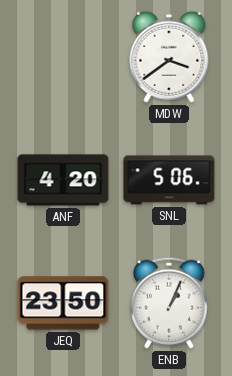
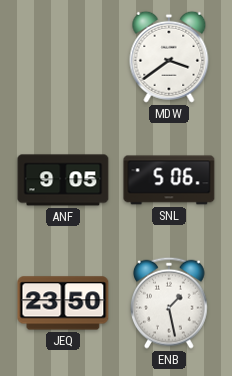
ANF: 4:20 -> 9:05 (63, 180)
ENB: 1:04 -> 1:28 (170, 303)
